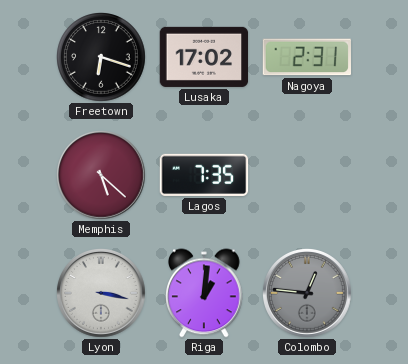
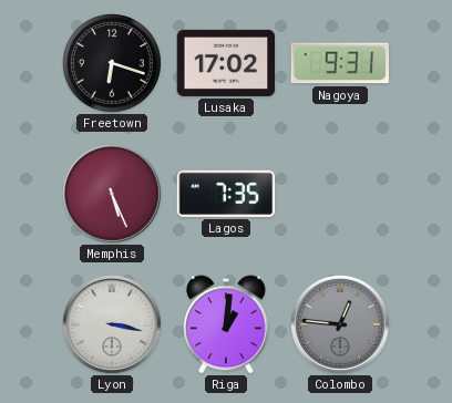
Nagoya: 2:31 -> 9:31 (340, 63)
Memphis: 5:22 -> 5:26 (113, 195)
